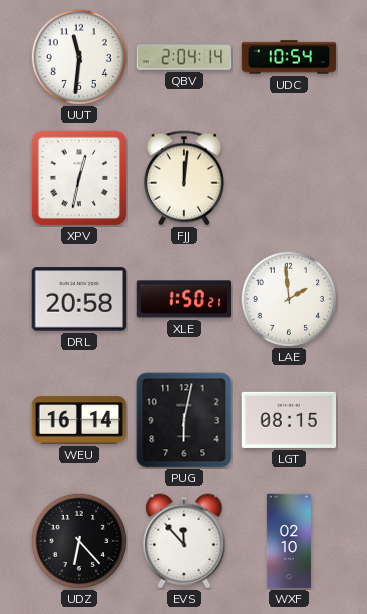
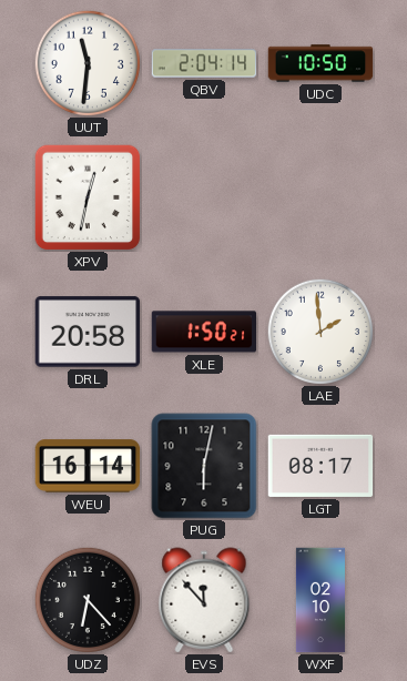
UDC: 10:54 -> 10:50 (320, 63)
FJJ: 12:01 -> none (184, 178)
LGT: 08:15 -> 08:17 (320, 466)
